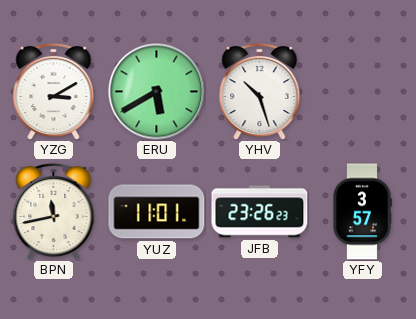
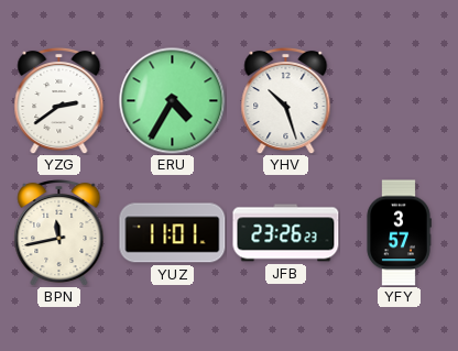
YZG: 3:10 -> 2:39 (59, 100)
ERU: 5:40 -> 4:35 (173, 101)
